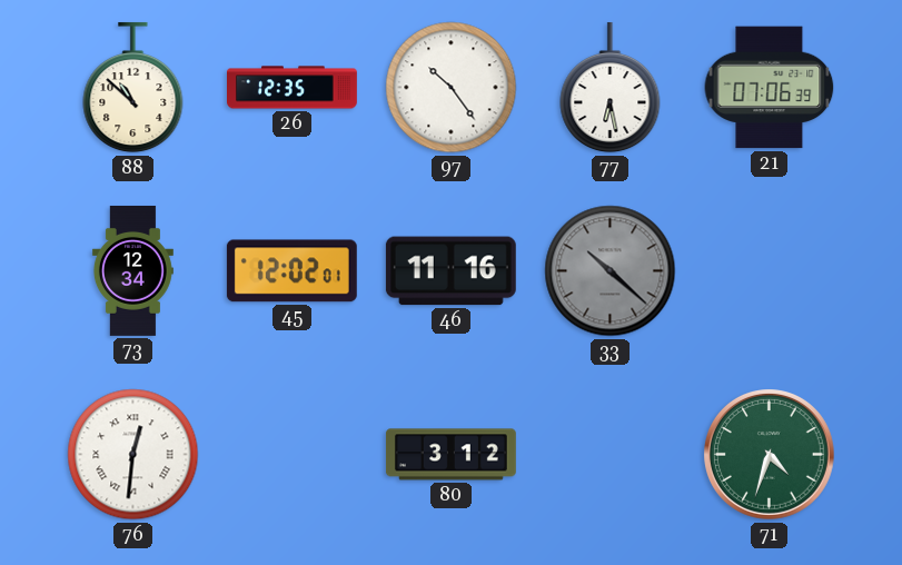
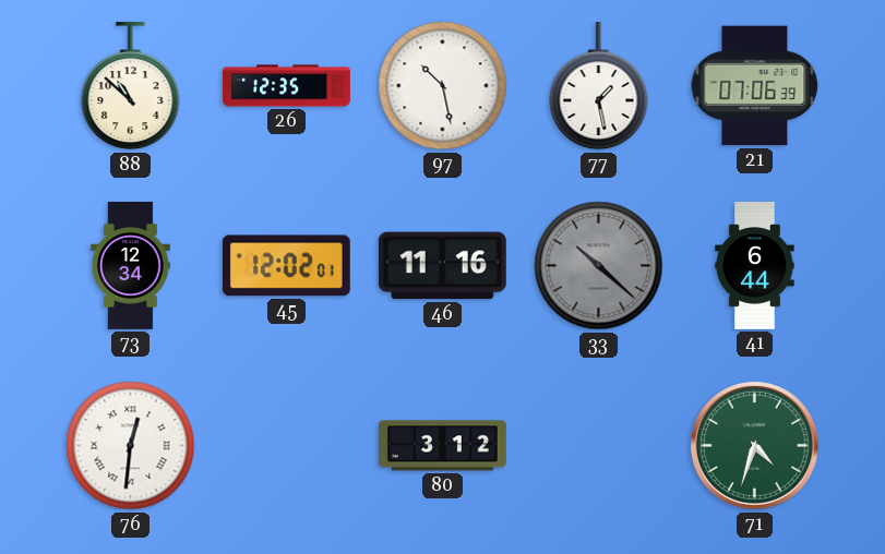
97: 10:24 -> 10:28 (443, 86)
77: 6:28 -> 1:28 (599, 86)
41: none -> 6:44 (755, 266)
